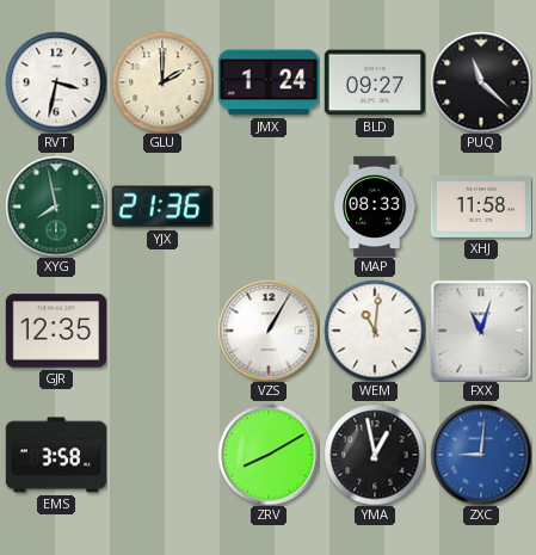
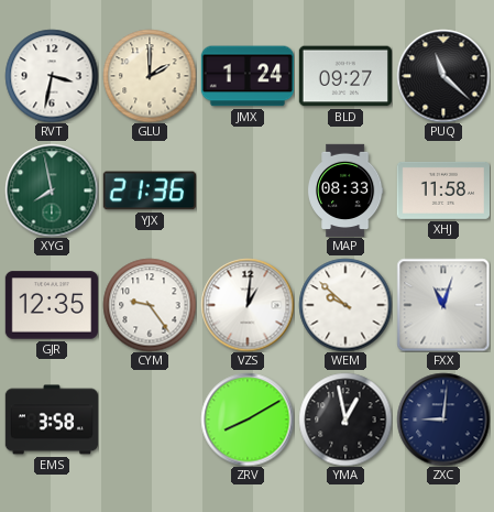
CYM: none -> 9:24 (150, 305)
VZS: 1:05 -> 1:01 (248, 305)
WEM: 11:01 -> 9:52 (345, 305)
ZXC dial: blue -> navy (443, 420)
